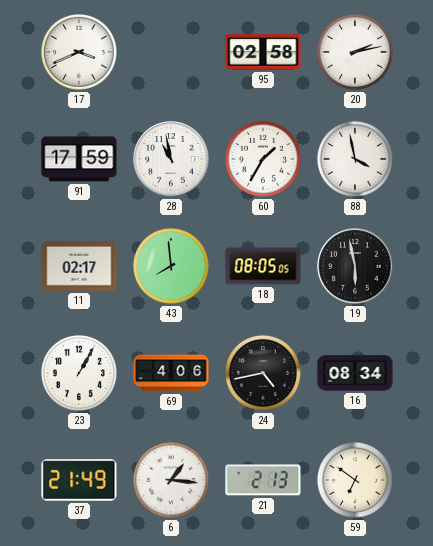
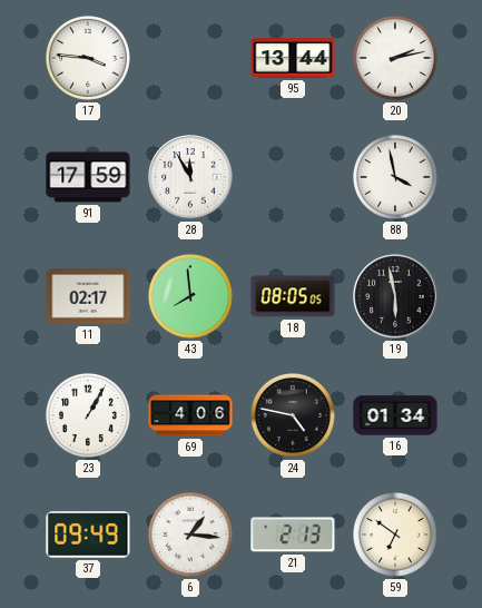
17: 3:41 -> 3:46 (88, 58)
95: 02:58 -> 13:44 (293, 58)
28: 10:58 -> 11:55 (190, 177)
60: 1:35 -> none (263, 159)
24: 4:43 -> 4:47 (293, 415)
16: 08:34 -> 01:34 (395, 415)
37: 21:49 -> 09:49 (88, 535)
